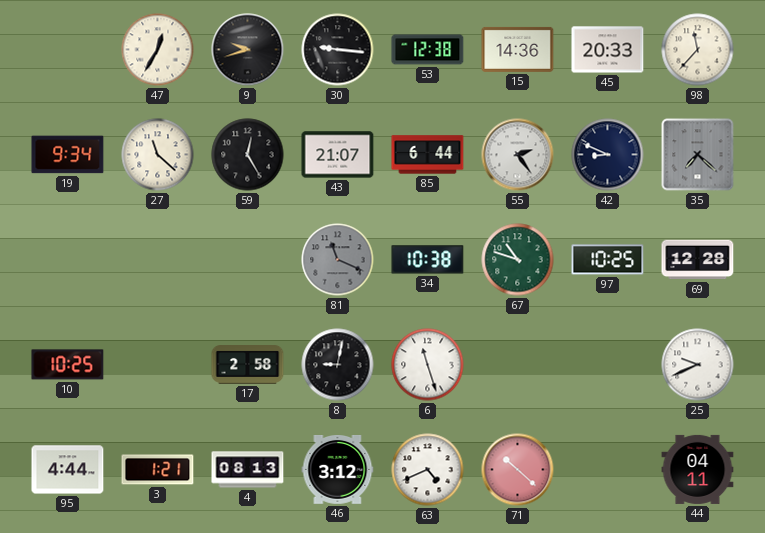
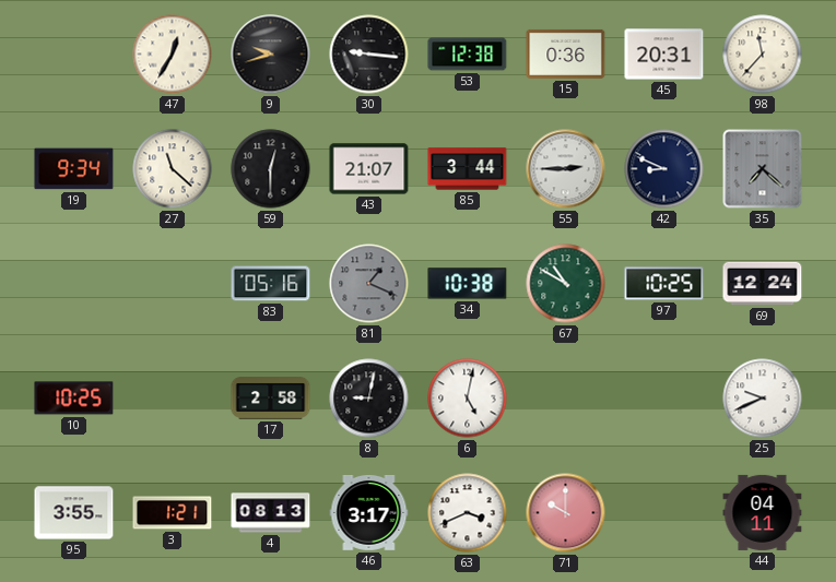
15: 14:36 -> 0:36 (566, 54)
45: 20:33 -> 20:31 (664, 55)
59: 12:25 -> 12:30 (271, 169)
85: 6:44 -> 3:44 (468, 169)
55: 2:24 -> 2:45 (566, 169)
83: none -> 05:16 (271, 284)
81: 11:19 -> 1:19 (369, 284)
67: 10:48 -> 10:50 (566, 284)
69: 12:28 -> 12:24 (763, 284)
6: 11:27 -> 5:02 (468, 399)
95: 4:44 -> 3:55 (74, 513)
46: 3:12 -> 3:17 (369, 513)
63: 4:41 -> 3:41 (468, 513)
71: 10:22 -> 10:00 (566, 513)
